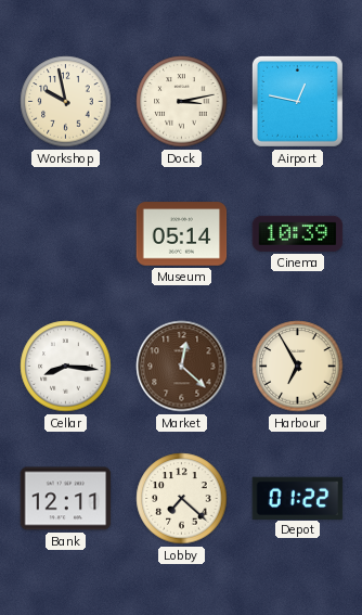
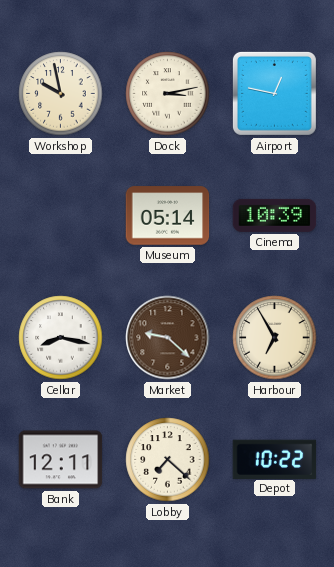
Cellar: 8:16 -> 8:17 (61, 338)
Market: 12:22 -> 9:22 (168, 338)
Depot: 01:22 -> 10:22 (275, 459)
